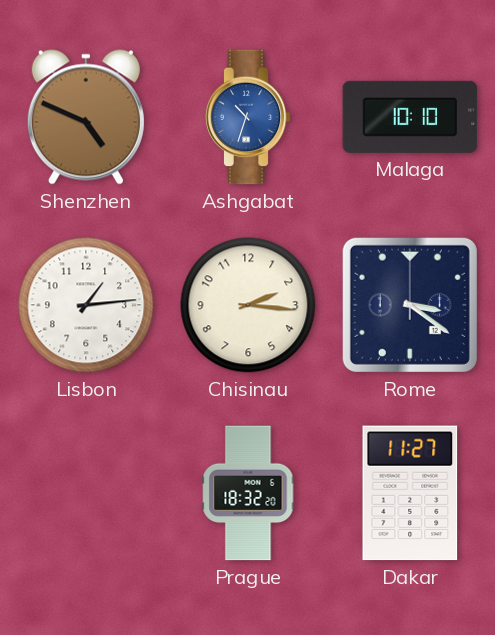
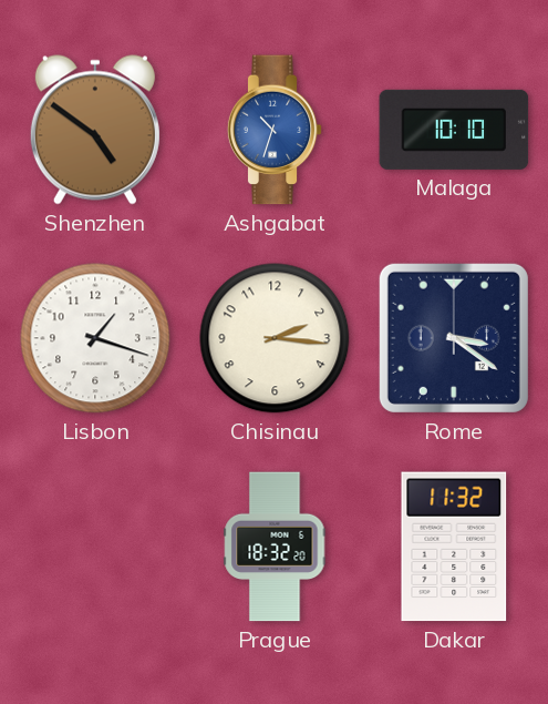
Shenzhen: 4:49 -> 4:51 (95, 130)
Lisbon: 1:14 -> 1:18 (95, 338)
Dakar: 11:27 -> 11:32 (454, 547)
